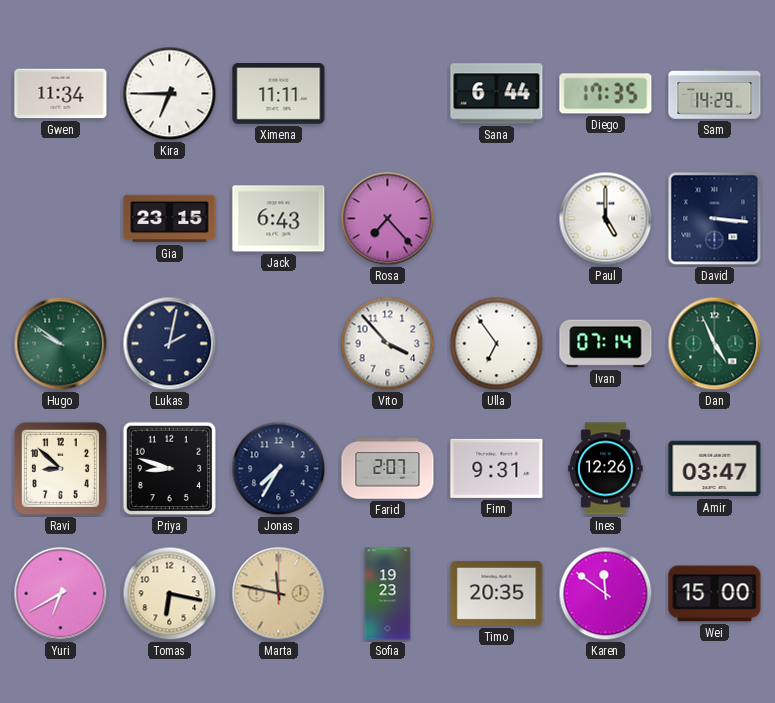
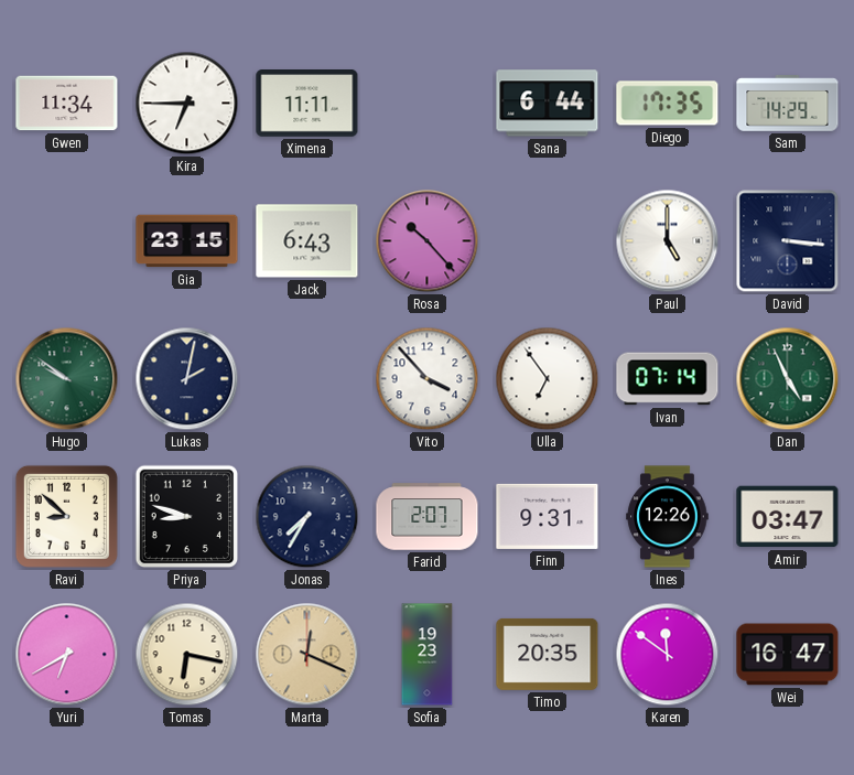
Rosa: 7:23 -> 10:23 (428, 241)
Marta: 11:47 -> 12:19 (307, 655)
Wei: 15:00 -> 16:47 (788, 655)
